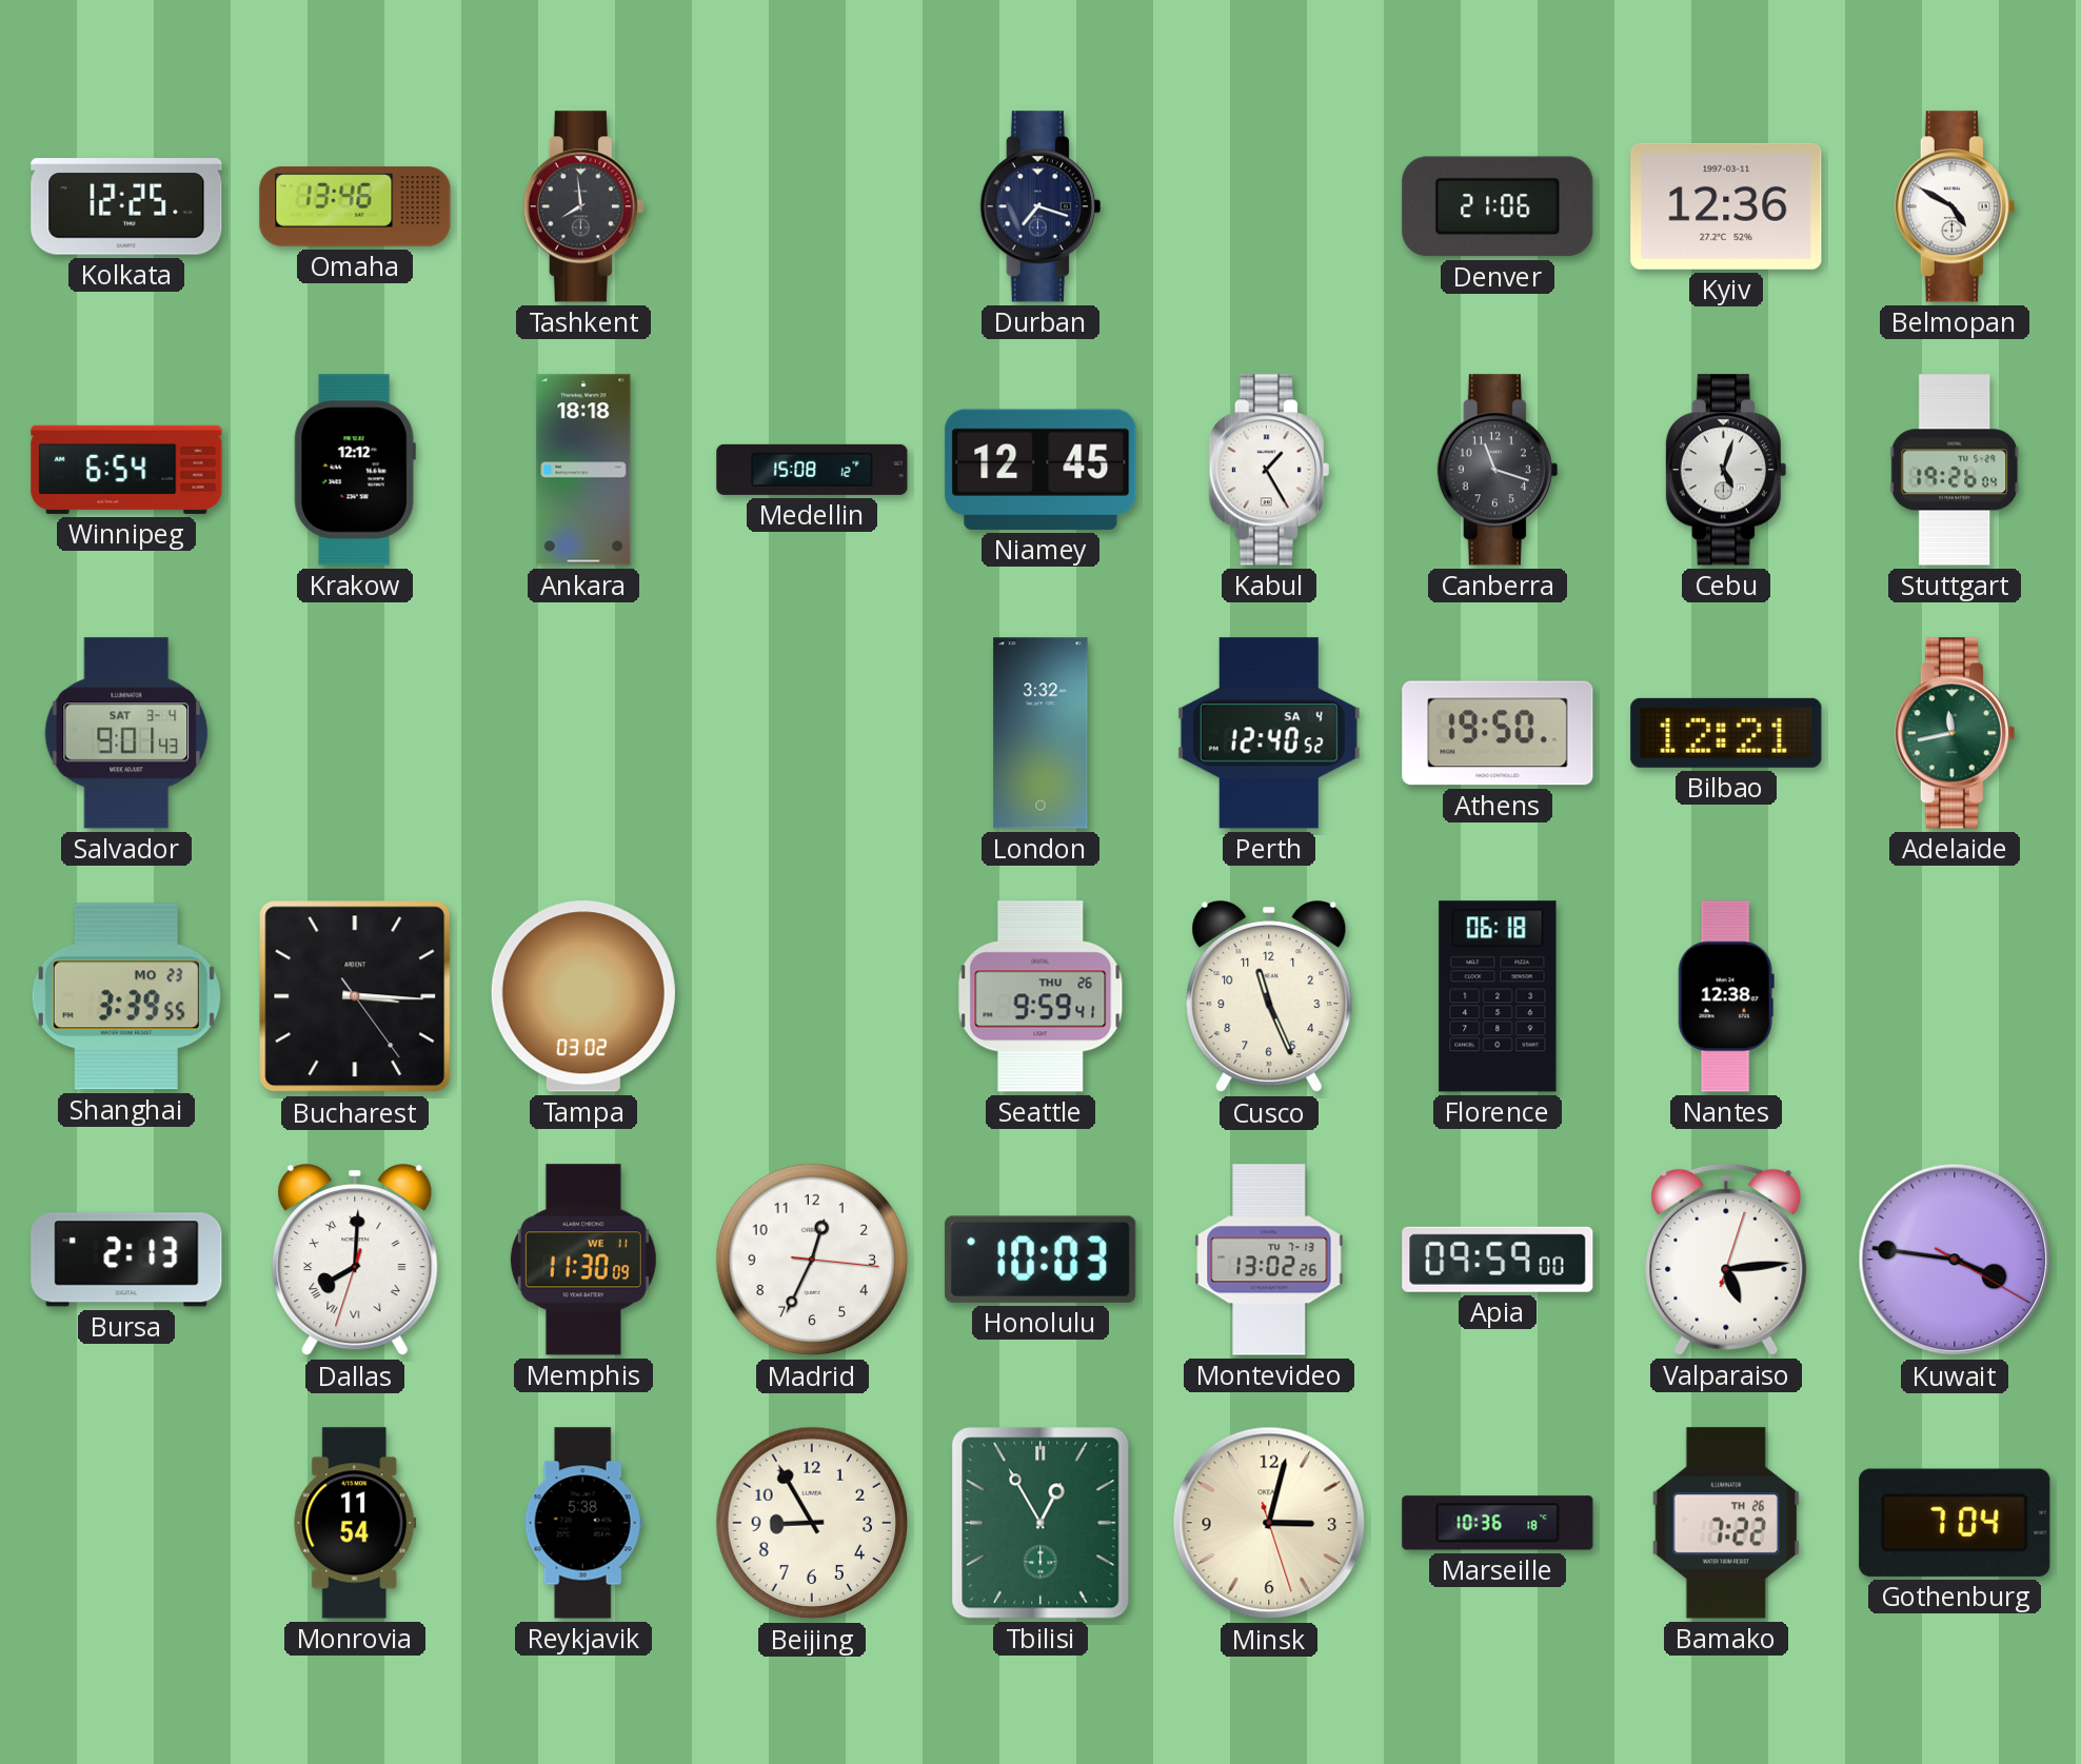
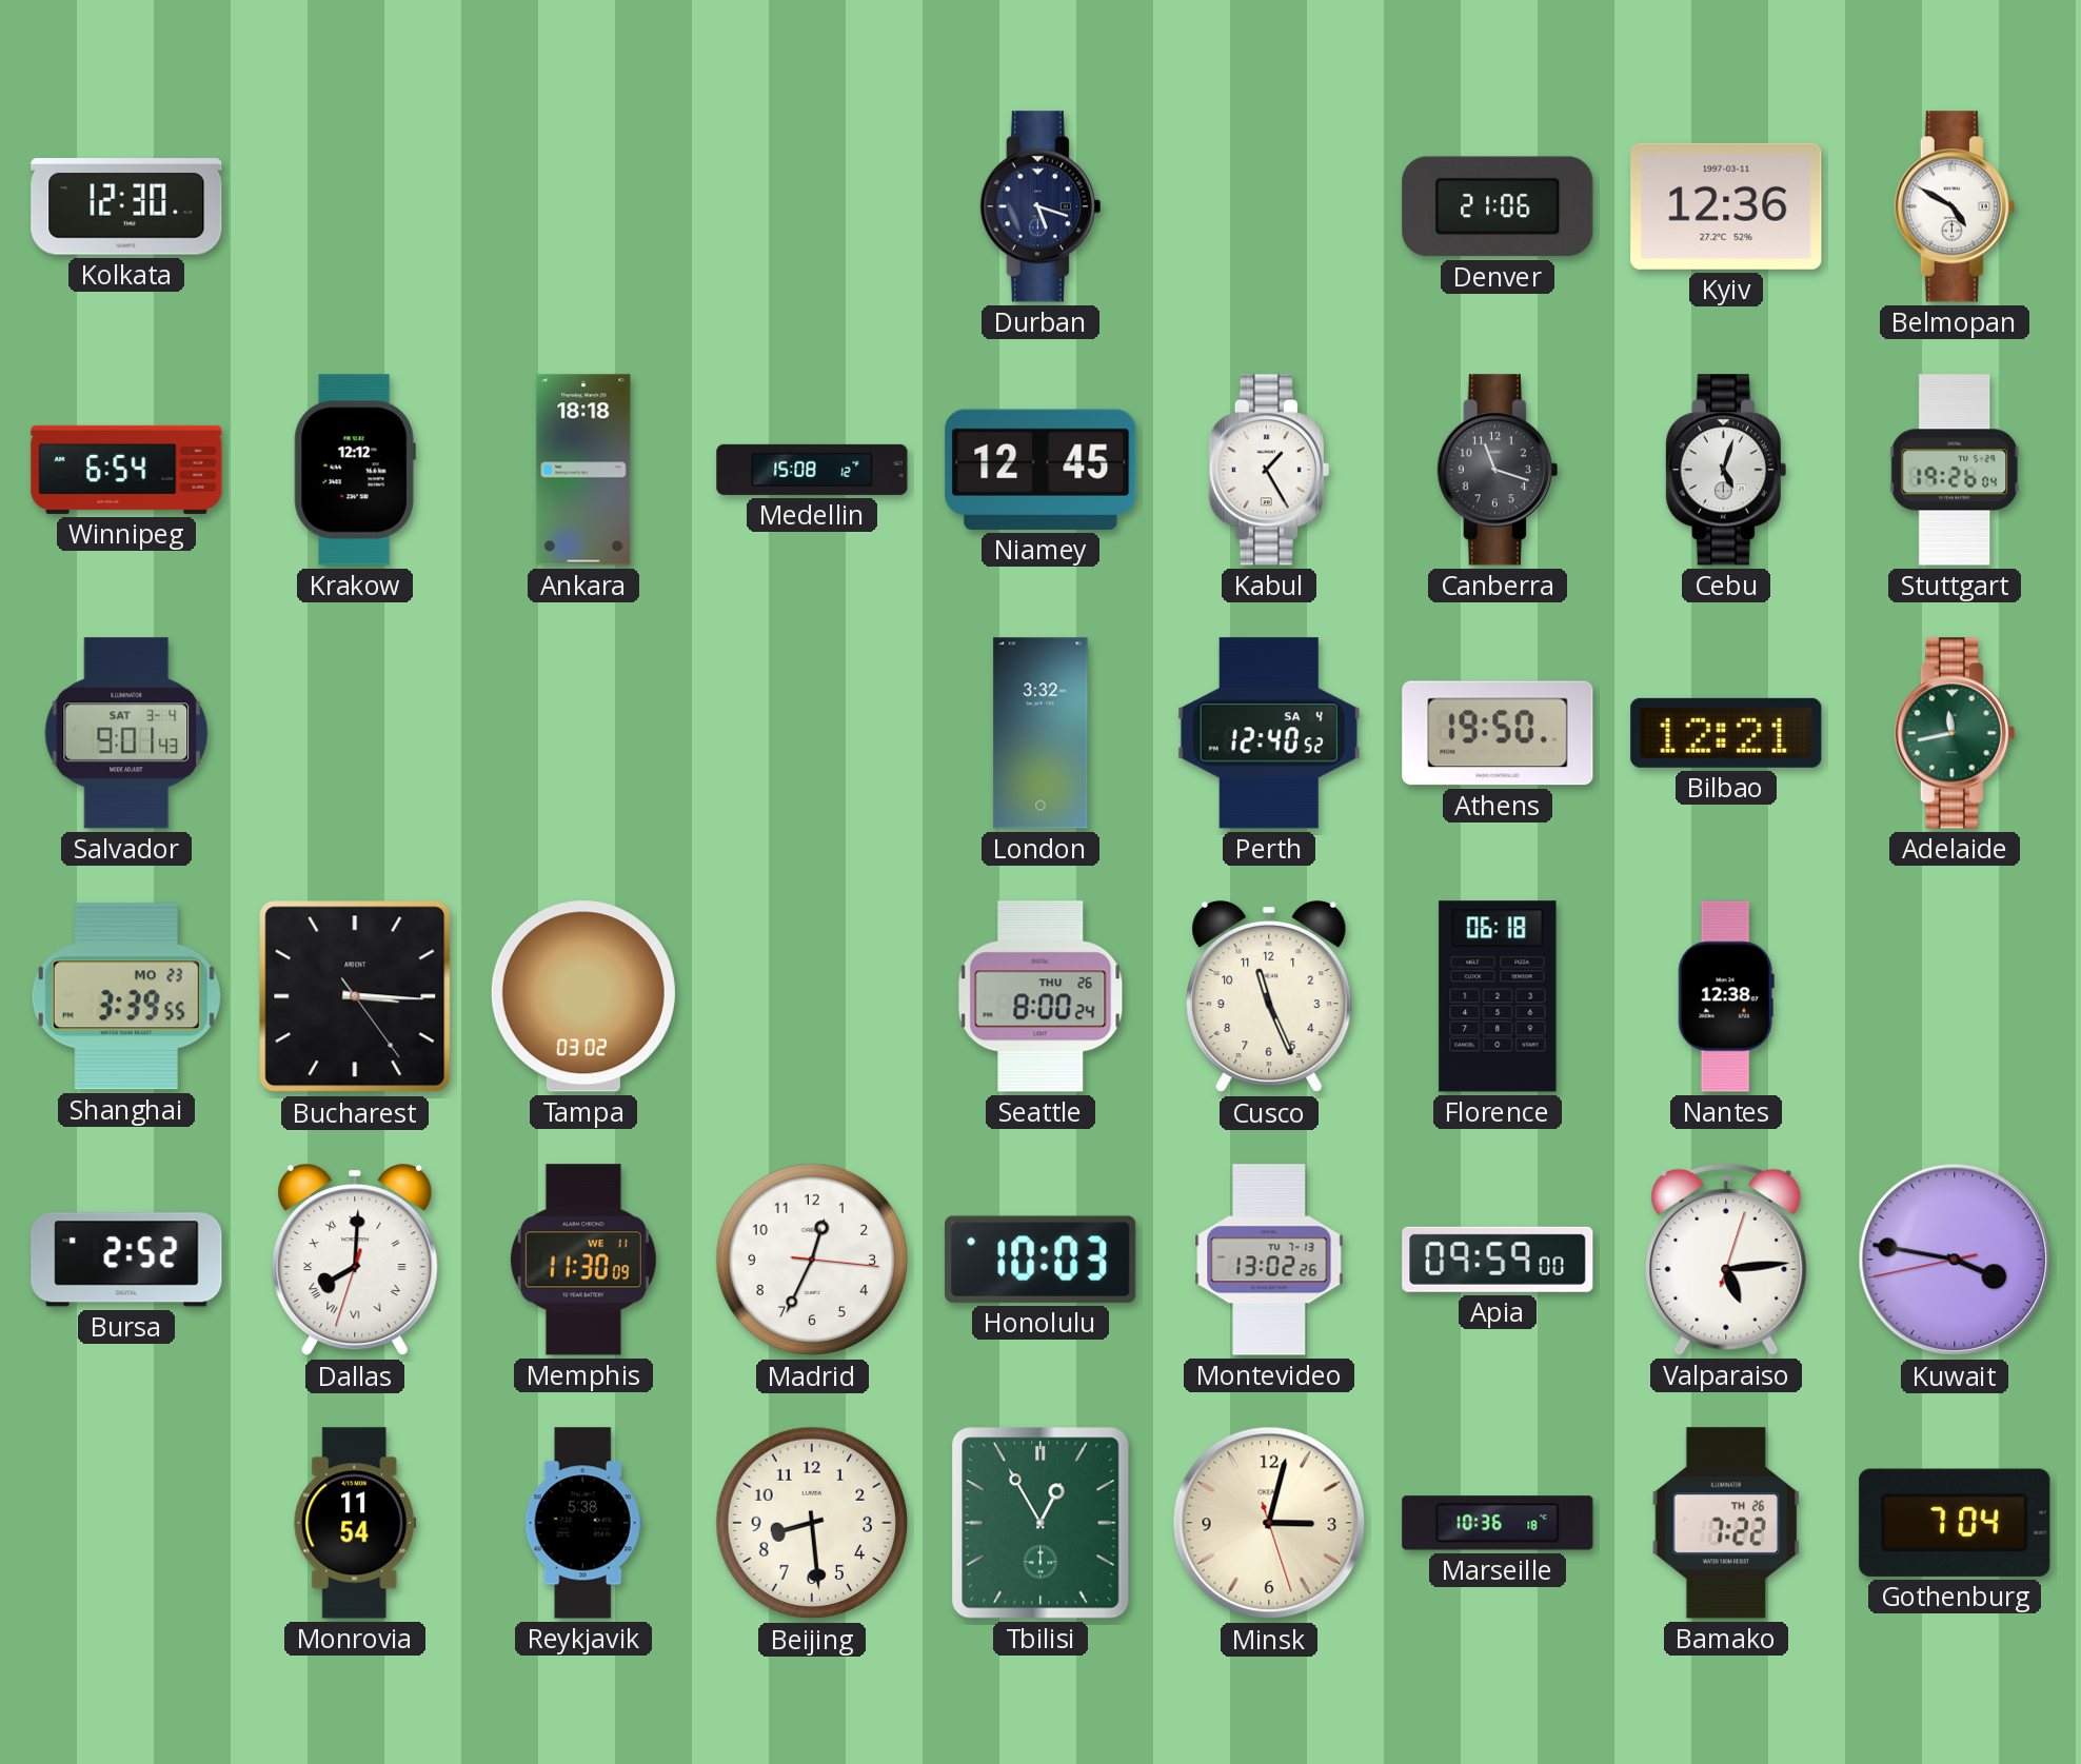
Kolkata: 12:25 -> 12:30 (126, 206)
Omaha: 13:46 -> none (355, 206)
Tashkent: 7:59 -> none (583, 206)
Durban: 7:18 -> 5:18 (1040, 206)
Seattle: 9:59 -> 8:00 (1040, 996)
Bursa: 2:13 -> 2:52 (126, 1260)
Kuwait: 3:46:20 -> 3:46:43 (1955, 1260)
Beijing: 8:55 -> 8:29 (812, 1523)
